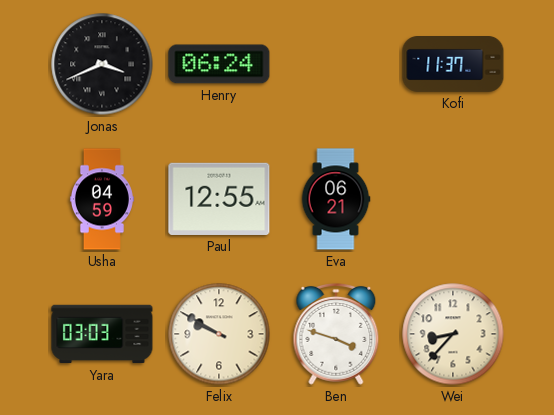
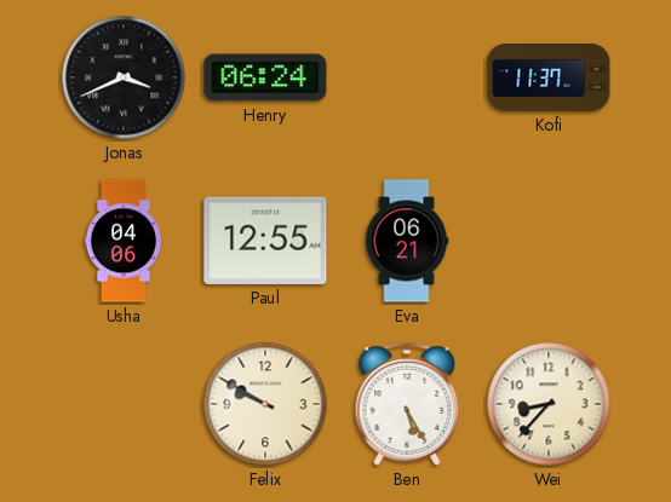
Usha: 04:59 -> 04:06 (124, 241)
Yara: 03:03 -> none (102, 334)
Ben: 3:48 -> 5:25 (407, 404)
